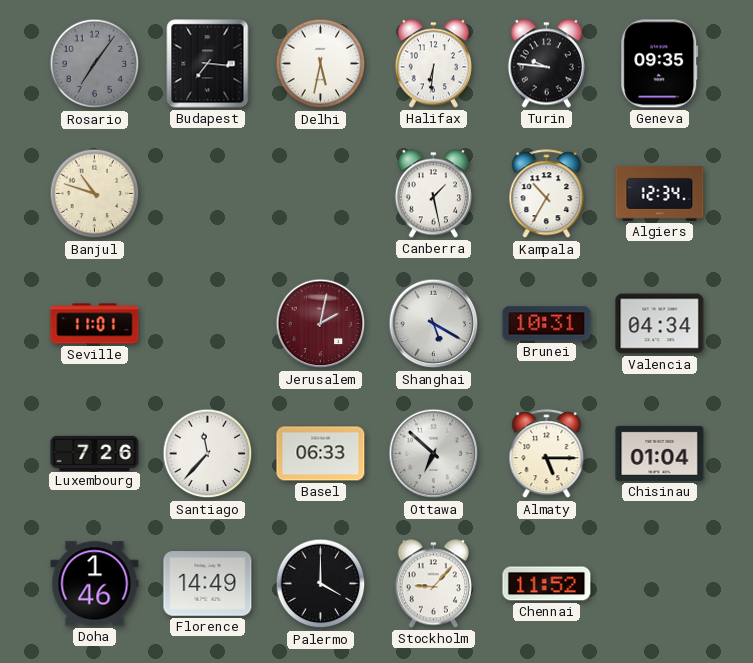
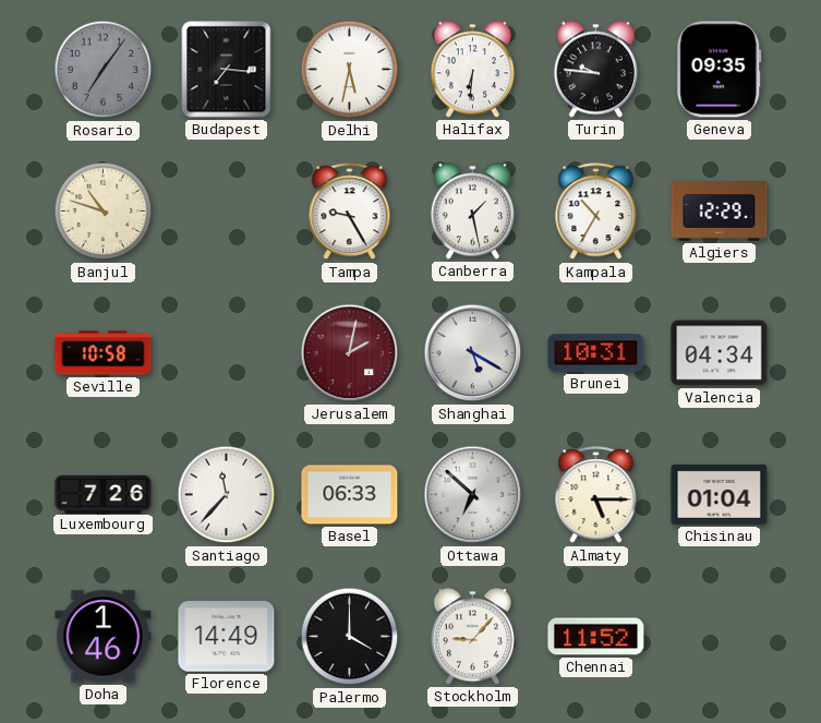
Tampa: none -> 9:25 (350, 212)
Algiers: 12:34 -> 12:29 (720, 212)
Seville: 11:01 -> 10:58 (104, 353)
